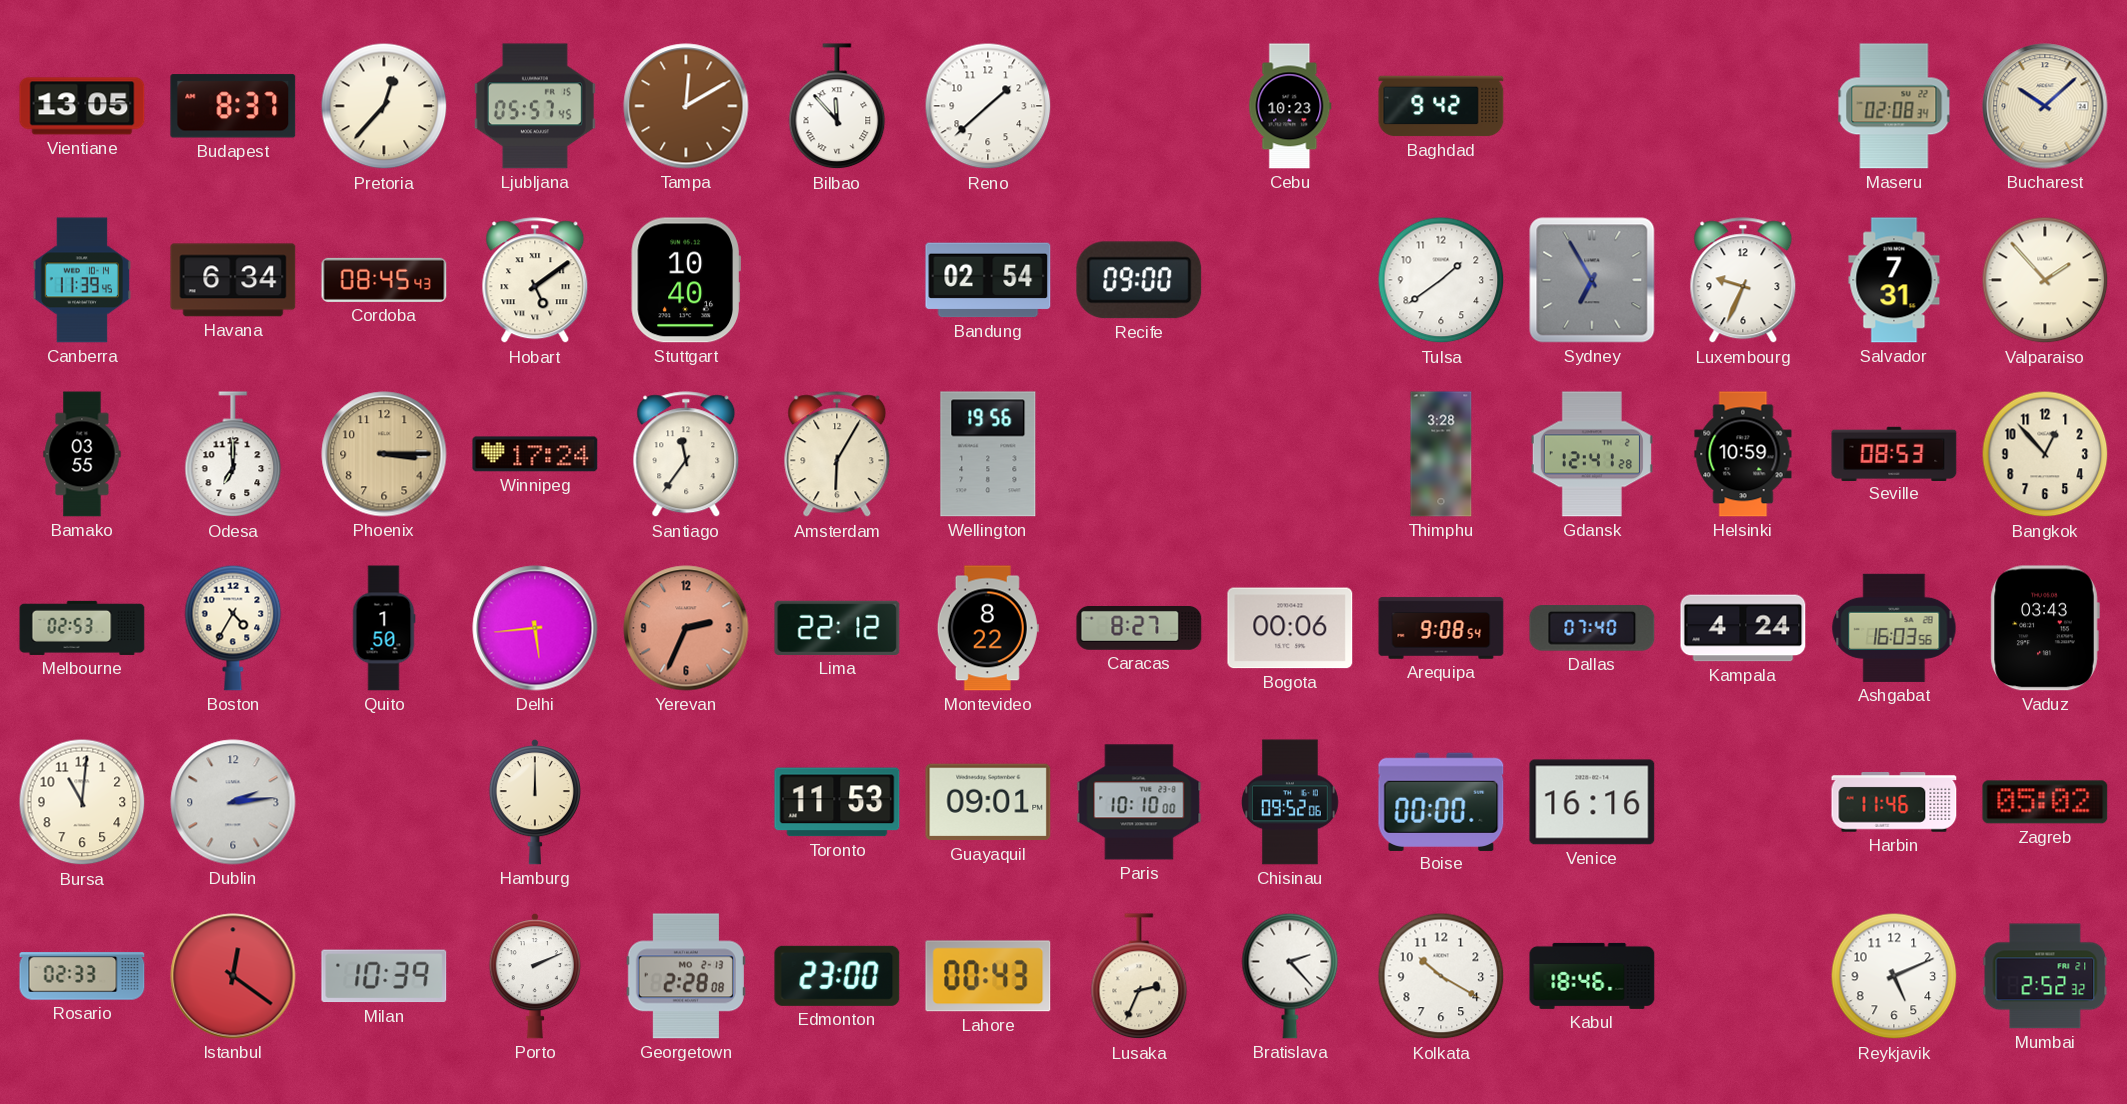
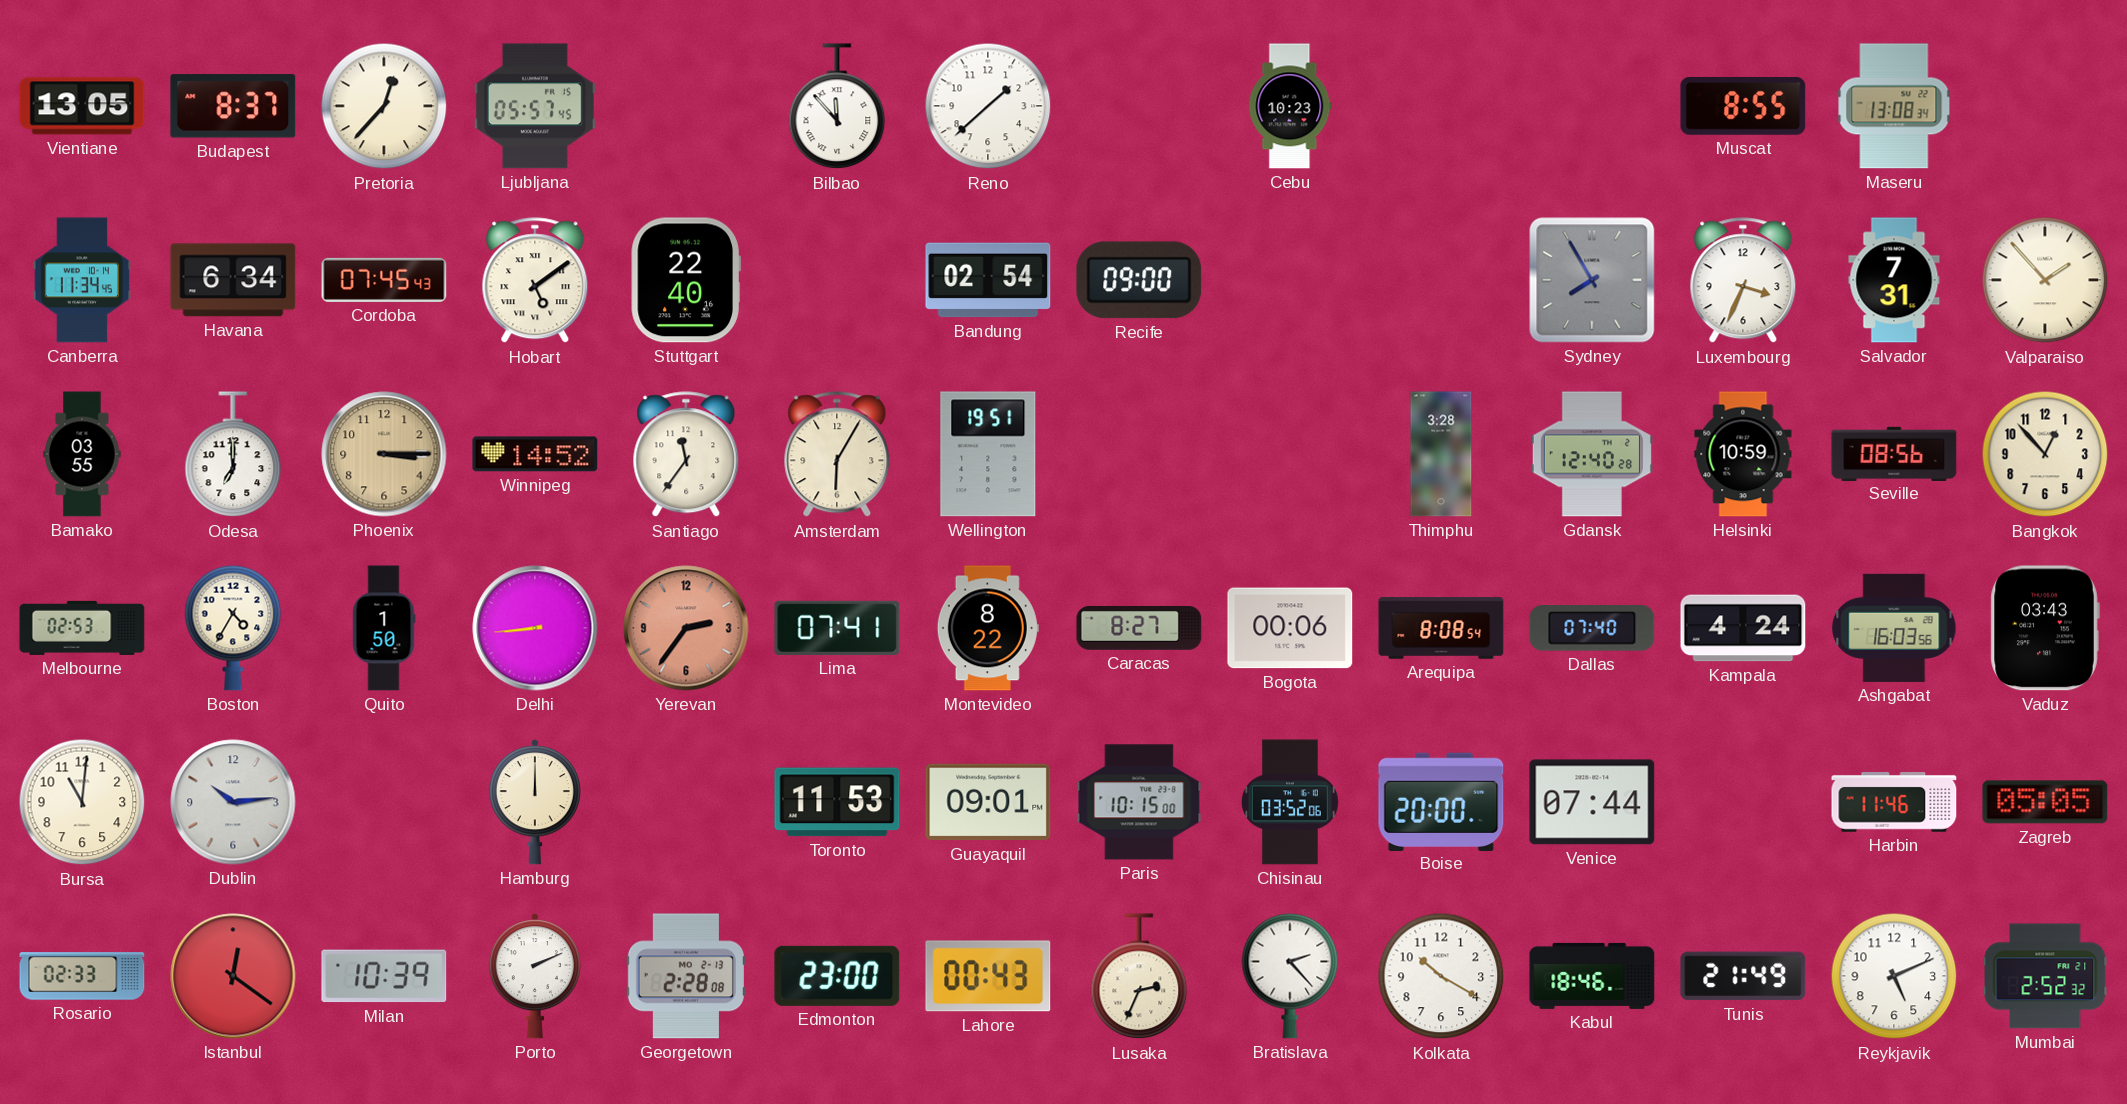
Tampa: 12:10 -> none (686, 106)
Baghdad: 9:42 -> none (1441, 106)
Muscat: none -> 8:55 (1743, 106)
Maseru: 02:08 -> 13:08 (1894, 106)
Bucharest: 10:08 -> none (2045, 106)
Canberra: 11:39 -> 11:34 (81, 280)
Cordoba: 08:45 -> 07:45 (384, 280)
Stuttgart: 10:40 -> 22:40 (686, 280)
Tulsa: 1:39 -> none (1441, 280)
Sydney: 6:55 -> 7:55 (1592, 280)
Luxembourg: 9:34 -> 3:34 (1743, 281)
Winnipeg: 17:24 -> 14:52 (535, 454)
Wellington: 19:56 -> 19:51 (988, 454)
Gdansk: 12:41 -> 12:40 (1592, 454)
Seville: 08:53 -> 08:56 (1894, 453)
Delhi: 5:44 -> 8:44 (535, 628)
Yerevan: 2:34 -> 2:36 (686, 628)
Lima: 22:12 -> 07:41 (837, 628)
Arequipa: 9:08 -> 8:08 (1441, 628)
Dublin: 2:14 -> 10:14 (233, 802)
Paris: 10:10 -> 10:15 (1139, 802)
Chisinau: 09:52 -> 03:52 (1291, 802)
Boise: 00:00 -> 20:00 (1441, 801)
Venice: 16:16 -> 07:44 (1592, 802)
Zagreb: 05:02 -> 05:05 (2045, 802)
Tunis: none -> 21:49 (1743, 976)
